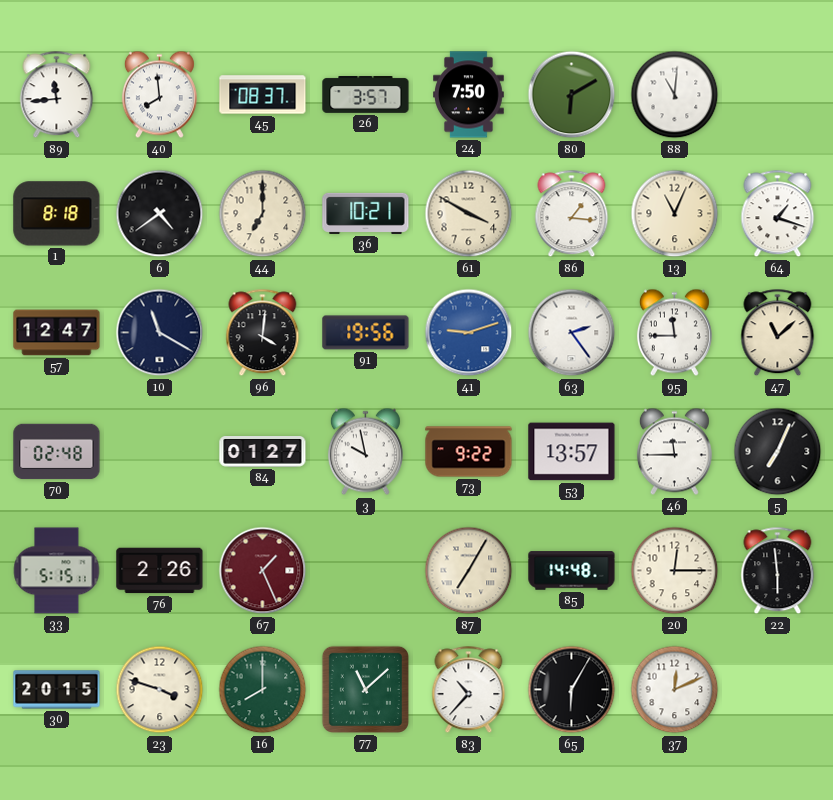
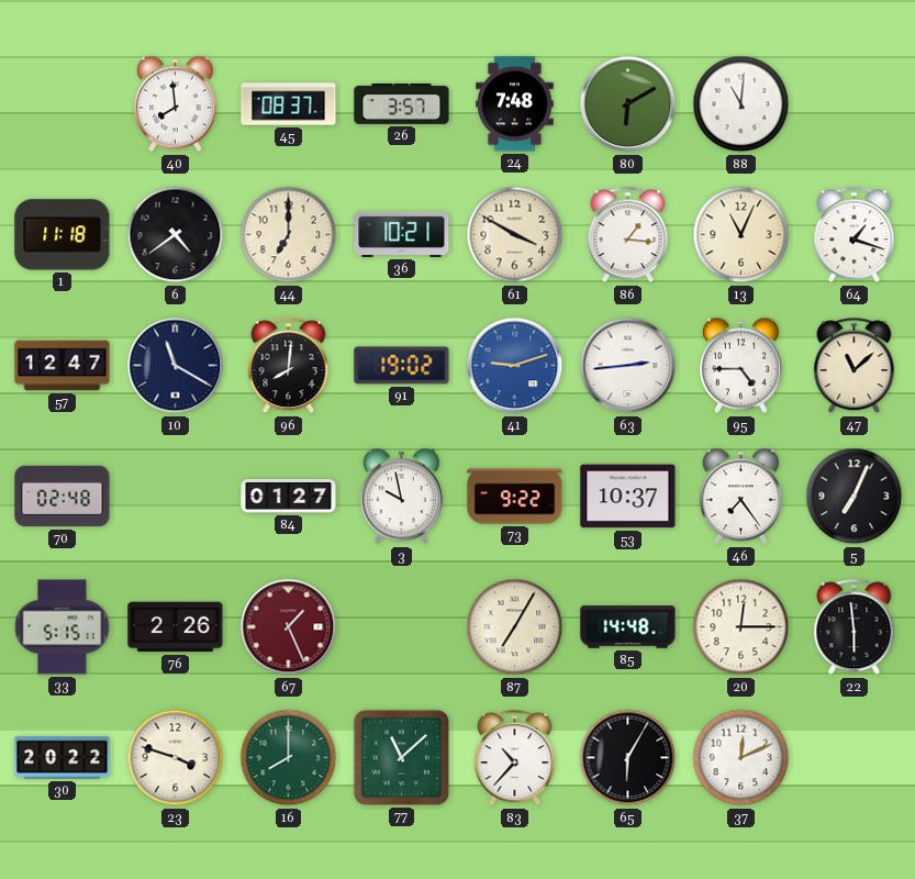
89: 11:44 -> none (57, 95)
24: 7:50 -> 7:48 (515, 104)
1: 8:18 -> 11:18 (63, 235)
96: 4:01 -> 8:01 (289, 366)
91: 19:56 -> 19:02 (402, 366)
63: 2:24 -> 2:44 (628, 366)
95: 11:45 -> 4:45 (740, 366)
53: 13:57 -> 10:37 (628, 497)
46: 11:45 -> 7:24 (740, 497)
30: 20:15 -> 20:22 (63, 758)
